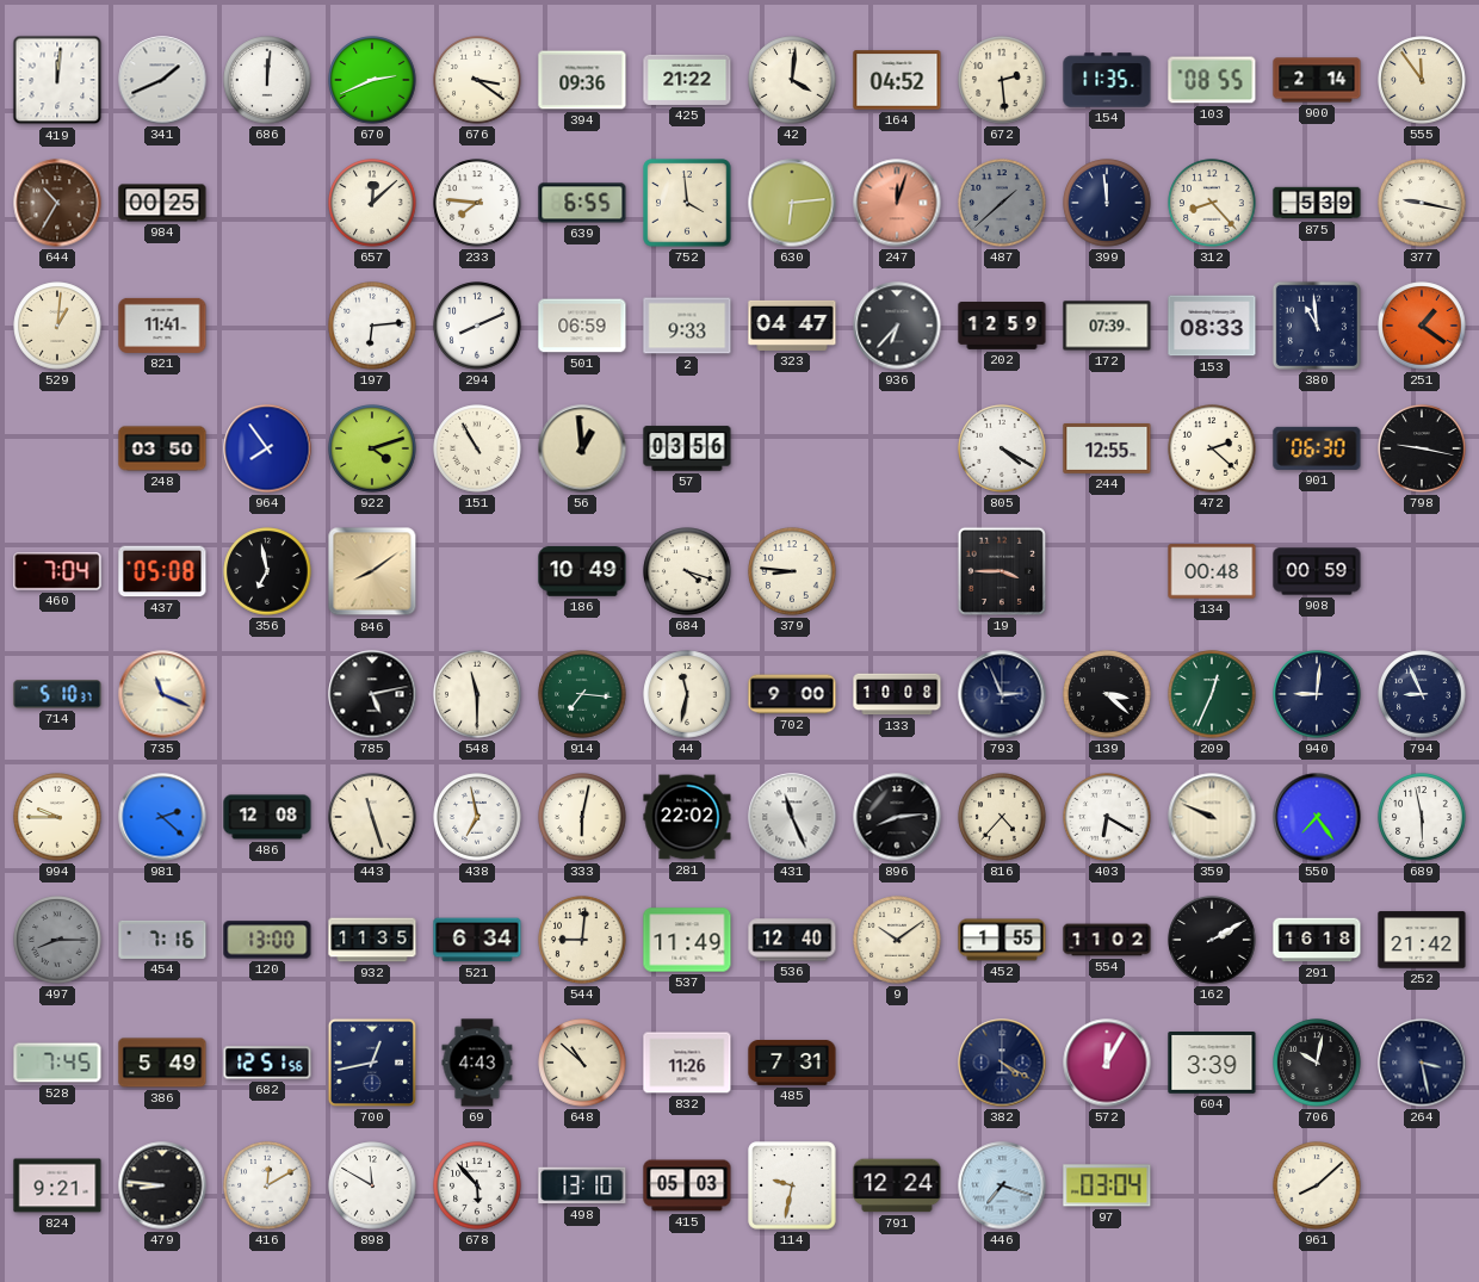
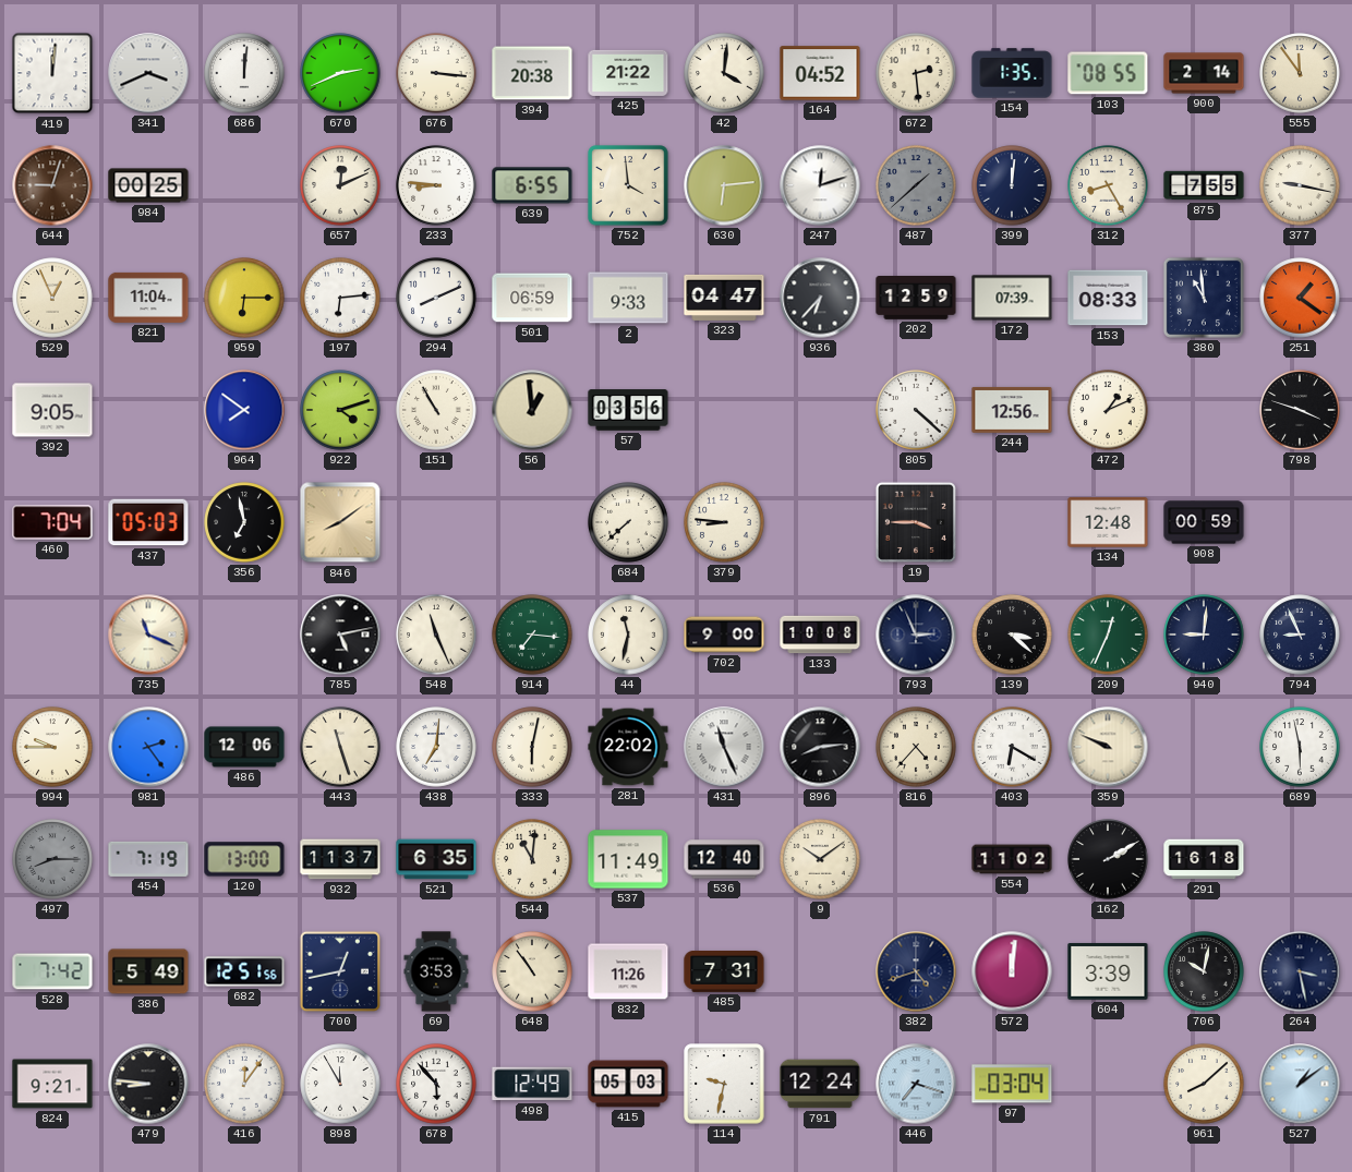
341: 1:41 -> 3:41 (148, 73)
676: 3:21 -> 3:16 (436, 73)
394: 09:36 -> 20:38 (532, 73)
154: 11:35 -> 1:35 (1012, 73)
644: 10:35 -> 9:03 (52, 185)
657: 12:08 -> 12:11 (340, 185)
233: 7:46 -> 8:46 (436, 185)
247: 12:03 -> 12:12 (820, 185)
247 dial: salmon -> white (820, 185)
399: 11:59 -> 12:01 (1012, 185)
312: 8:23 -> 8:25 (1108, 185)
875: 5:39 -> 7:55 (1204, 185)
529: 1:01 -> 12:56 (52, 298)
821: 11:41 -> 11:04 (148, 298)
959: none -> 6:15 (244, 298)
392: none -> 9:05 (52, 410)
248: 03:50 -> none (162, 448)
964: 7:54 -> 7:51 (244, 410)
805: 4:20 -> 4:22 (916, 410)
244: 12:55 -> 12:56 (1012, 410)
472: 2:22 -> 1:11 (1108, 410)
901: 06:30 -> none (1317, 448)
798: 9:17 -> 3:48 (1300, 410)
437: 05:08 -> 05:03 (148, 522)
186: 10:49 -> none (582, 571)
684: 4:18 -> 7:38 (628, 522)
134: 00:48 -> 12:48 (1108, 522)
714: 5:10 -> none (57, 694)
548: 11:30 -> 11:26 (436, 635)
981: 2:22 -> 2:24 (148, 747)
486: 12:08 -> 12:06 (244, 747)
438: 6:58 -> 7:01 (436, 747)
550: 7:24 -> none (1317, 817)
454: 7:16 -> 7:19 (148, 859)
932: 11:35 -> 11:37 (340, 859)
521: 6:34 -> 6:35 (436, 859)
544: 9:01 -> 11:01 (532, 859)
452: 1:55 -> none (1002, 940)
252: 21:42 -> none (1422, 940)
528: 7:45 -> 7:42 (52, 971)
69: 4:43 -> 3:53 (436, 971)
648: 10:52 -> 10:54 (532, 971)
382: 4:20 -> 4:42 (916, 971)
572: 12:05 -> 12:01 (1012, 971)
416: 12:10 -> 12:06 (244, 1084)
898: 11:50 -> 11:55 (340, 1084)
498: 13:10 -> 12:49 (532, 1084)
527: none -> 1:09 (1300, 1084)
